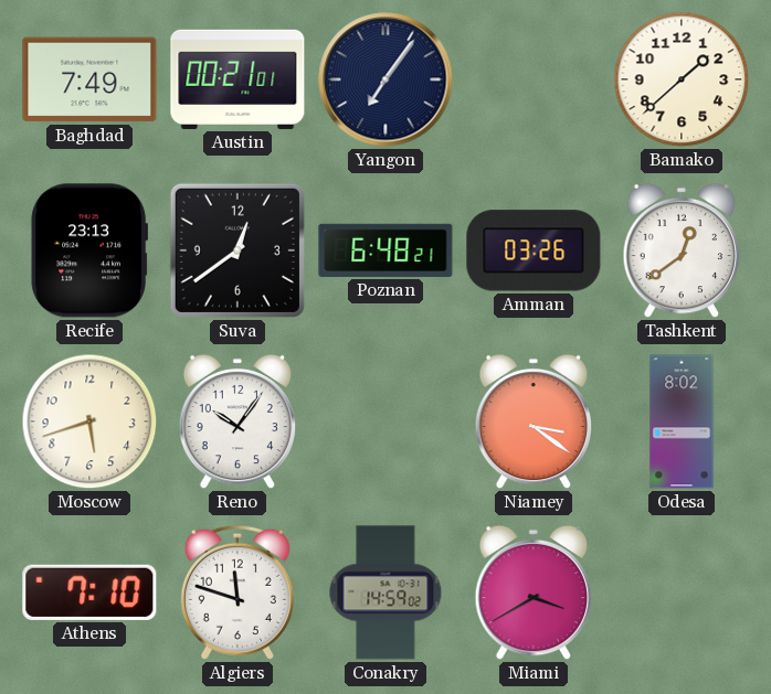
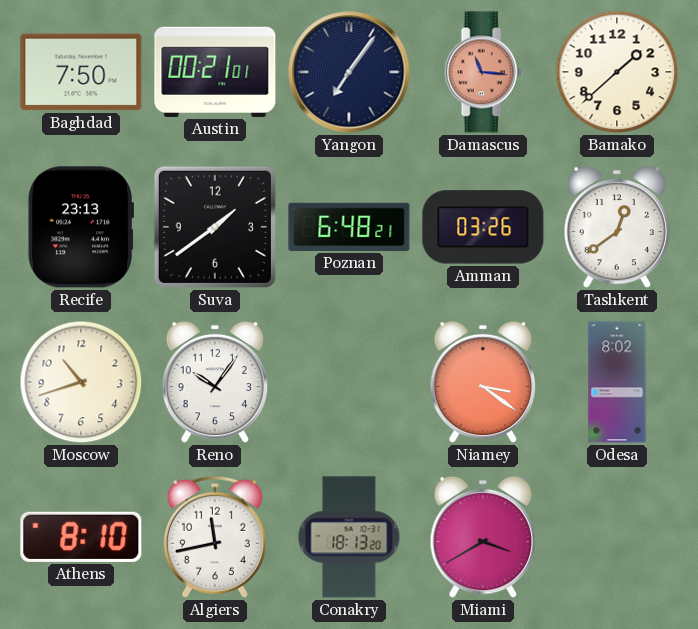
Baghdad: 7:49 -> 7:50 (81, 72)
Damascus: none -> 11:16 (483, 72)
Suva: 12:39 -> 1:39 (215, 227)
Moscow: 5:42 -> 10:42 (81, 382)
Athens: 7:10 -> 8:10 (81, 537)
Algiers: 11:48 -> 11:43 (215, 537)
Conakry: 14:59 -> 18:13 (349, 537)
